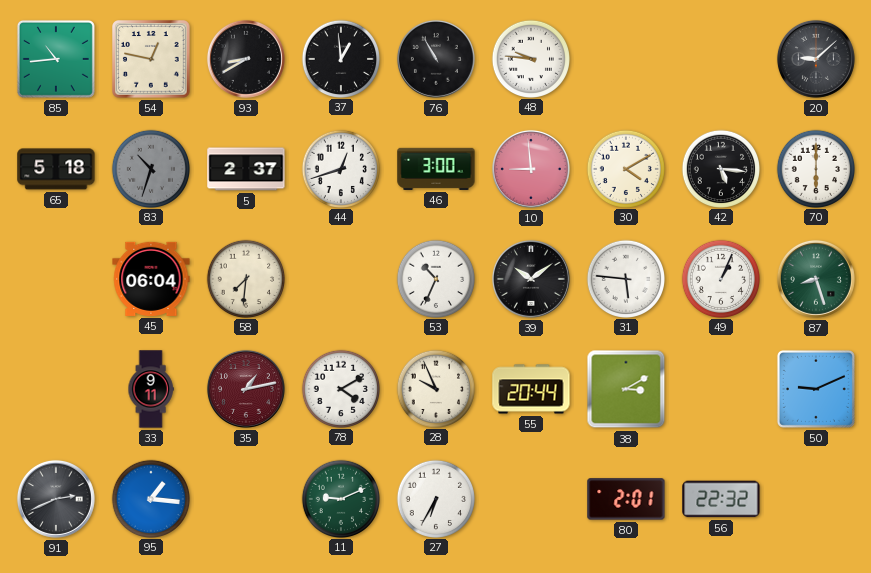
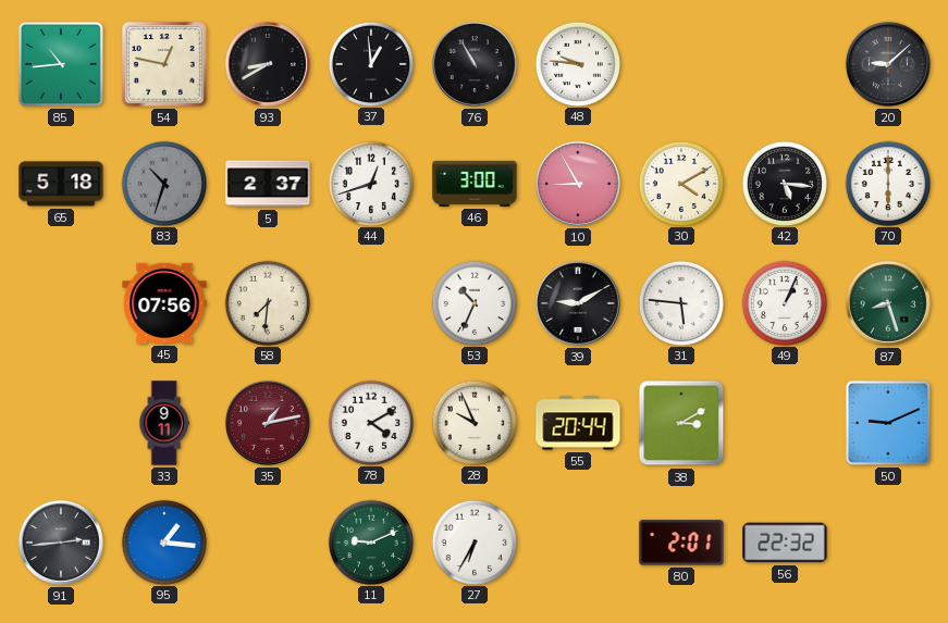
10: 8:59 -> 8:55 (578, 184)
45: 06:04 -> 07:56 (164, 303)
39: 10:09 -> 9:10 (578, 303)
91: 2:41 -> 2:44 (61, 543)
